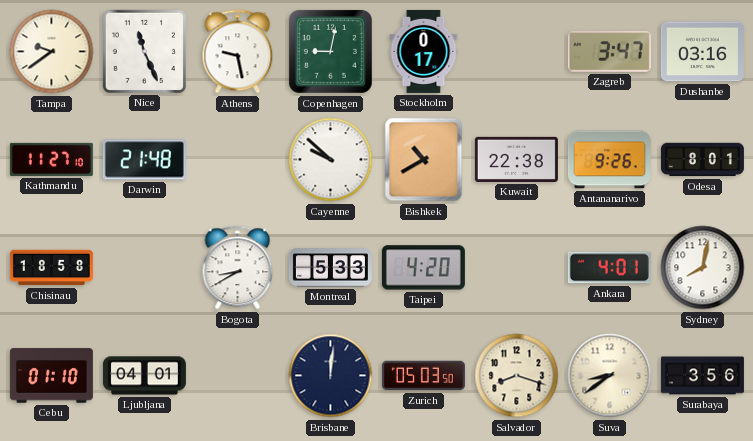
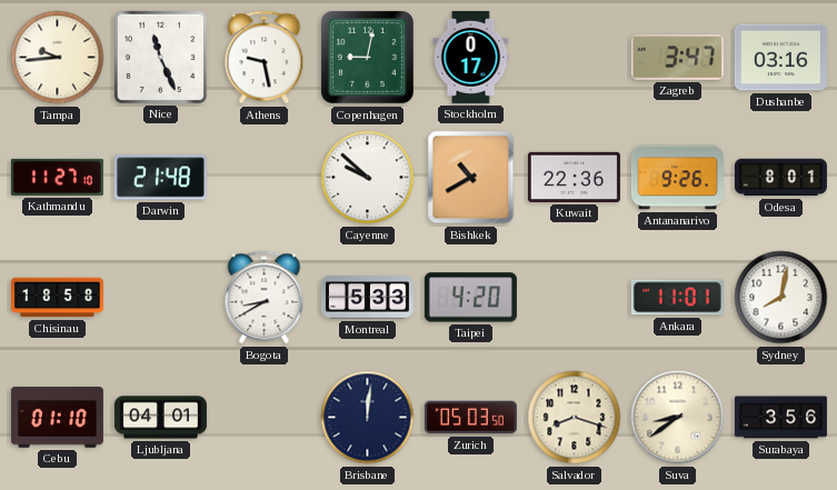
Tampa: 9:39 -> 9:44 (58, 58)
Kuwait: 22:38 -> 22:36 (574, 177)
Ankara: 4:01 -> 11:01 (677, 298)
